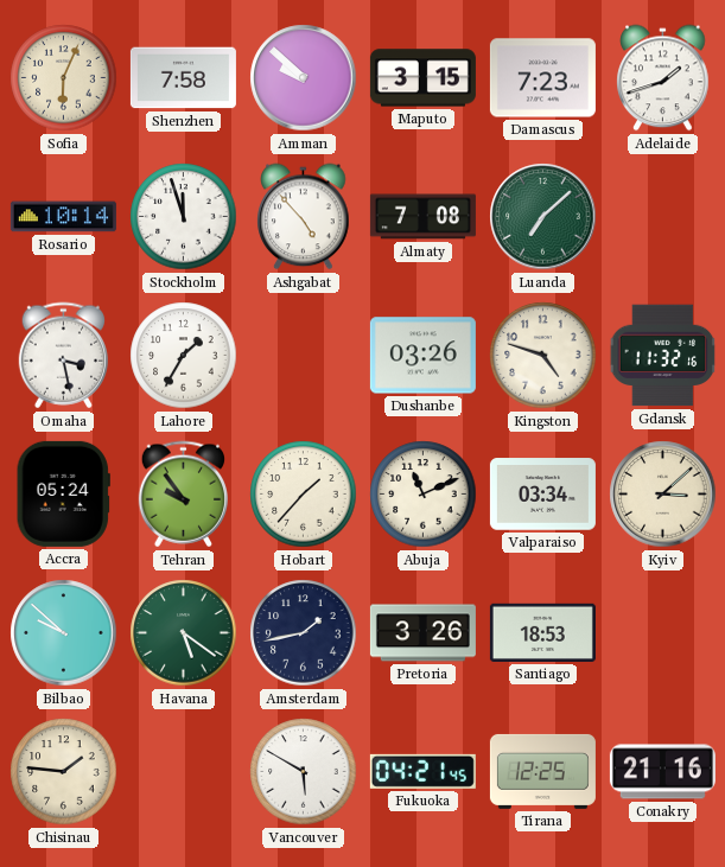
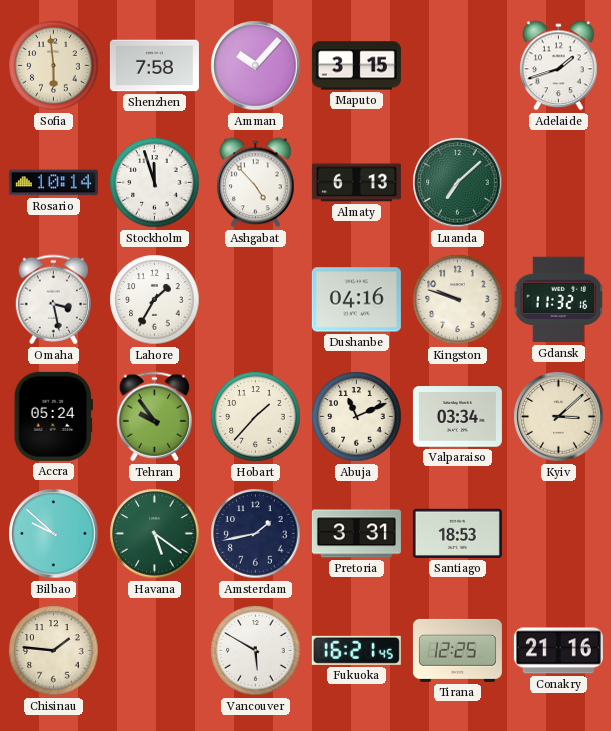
Sofia: 6:04 -> 5:59 (54, 66)
Amman: 9:52 -> 10:07 (256, 66)
Damascus: 7:23 -> none (542, 78)
Almaty: 7:08 -> 6:13 (356, 183)
Dushanbe: 03:26 -> 04:16 (356, 300)
Kingston: 4:48 -> 9:48 (458, 300)
Pretoria: 3:26 -> 3:31 (356, 534)
Fukuoka: 04:21 -> 16:21 (356, 650)
